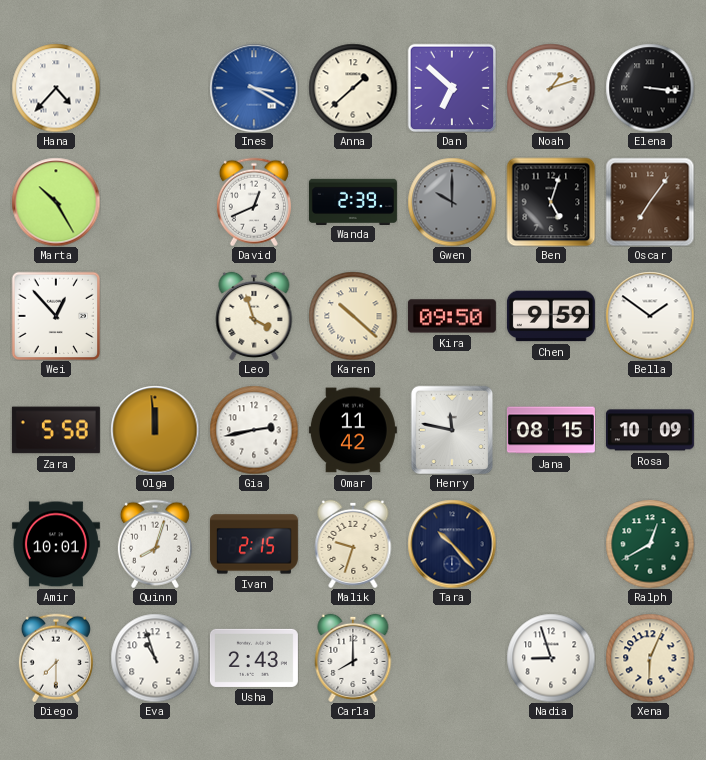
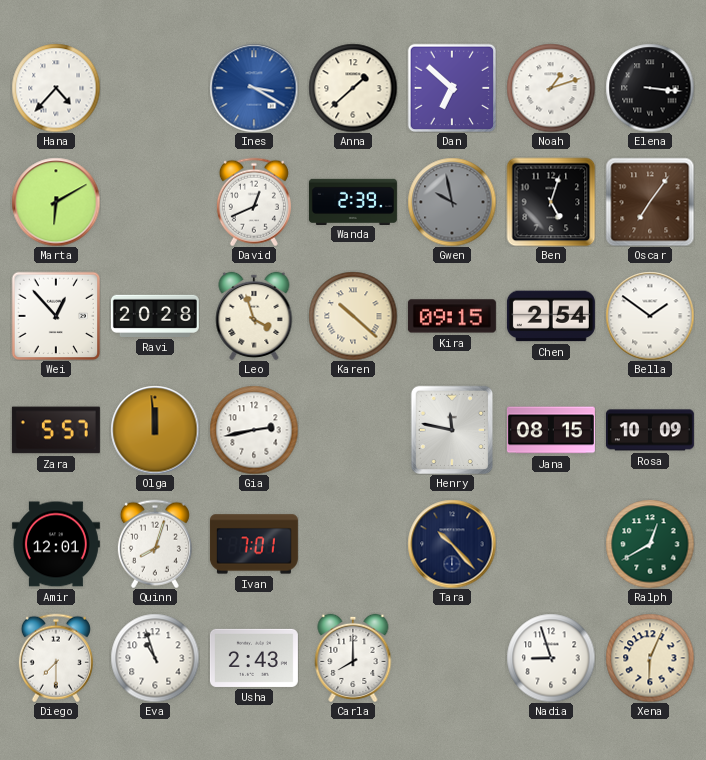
Marta: 10:25 -> 6:10 (56, 202)
Gwen: 10:00 -> 9:58 (452, 202)
Ravi: none -> 20:28 (155, 316)
Kira: 09:50 -> 09:15 (452, 316)
Chen: 9:59 -> 2:54 (551, 316)
Zara: 5:58 -> 5:57 (56, 430)
Omar: 11:42 -> none (353, 430)
Amir: 10:01 -> 12:01 (56, 544)
Ivan: 2:15 -> 7:01 (254, 544)
Malik: 9:33 -> none (353, 544)
